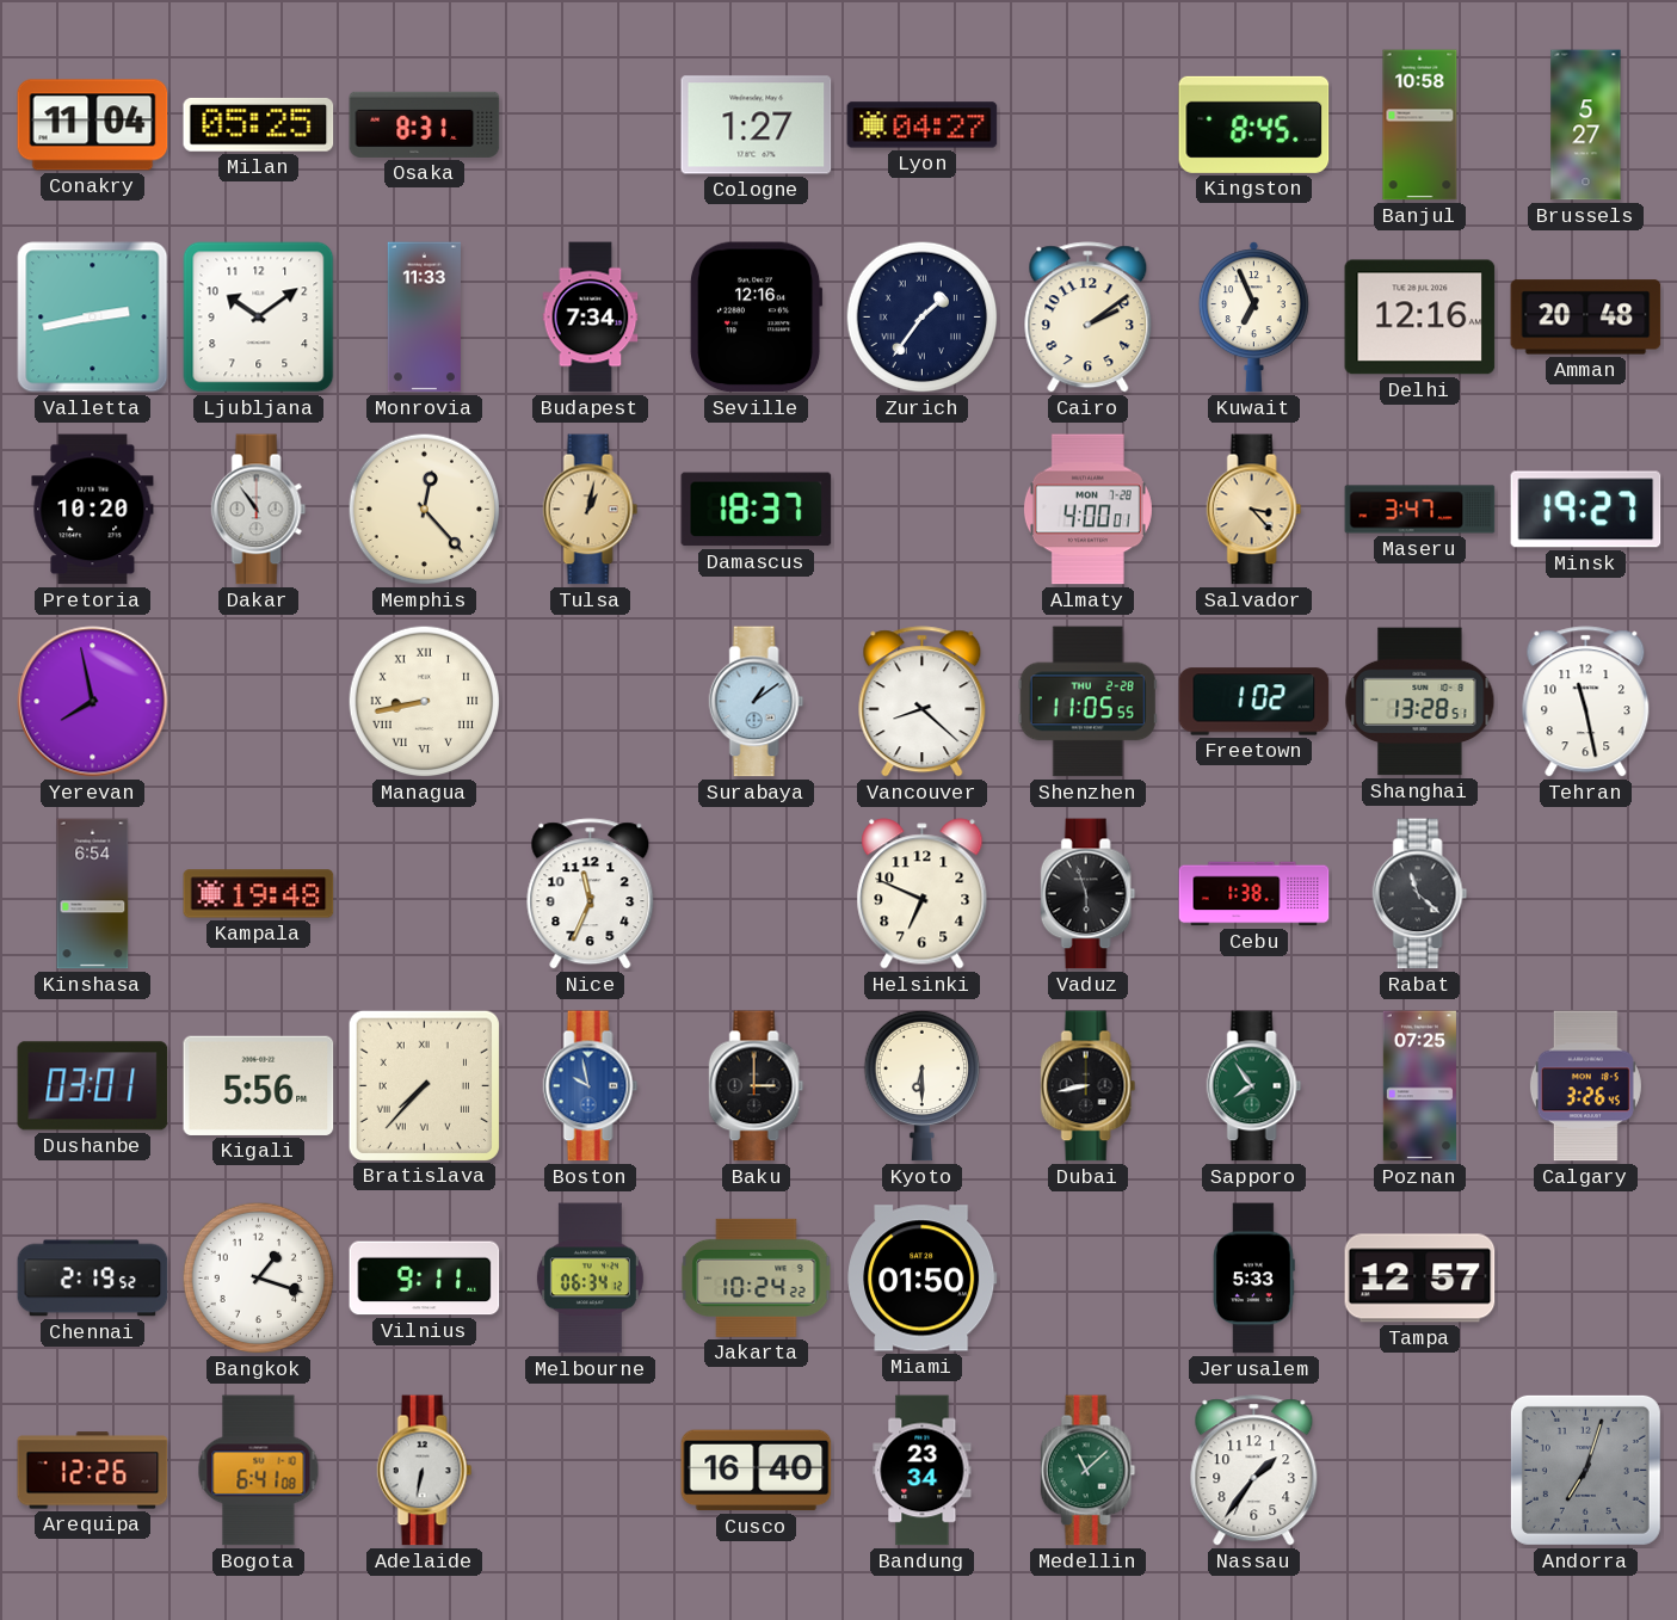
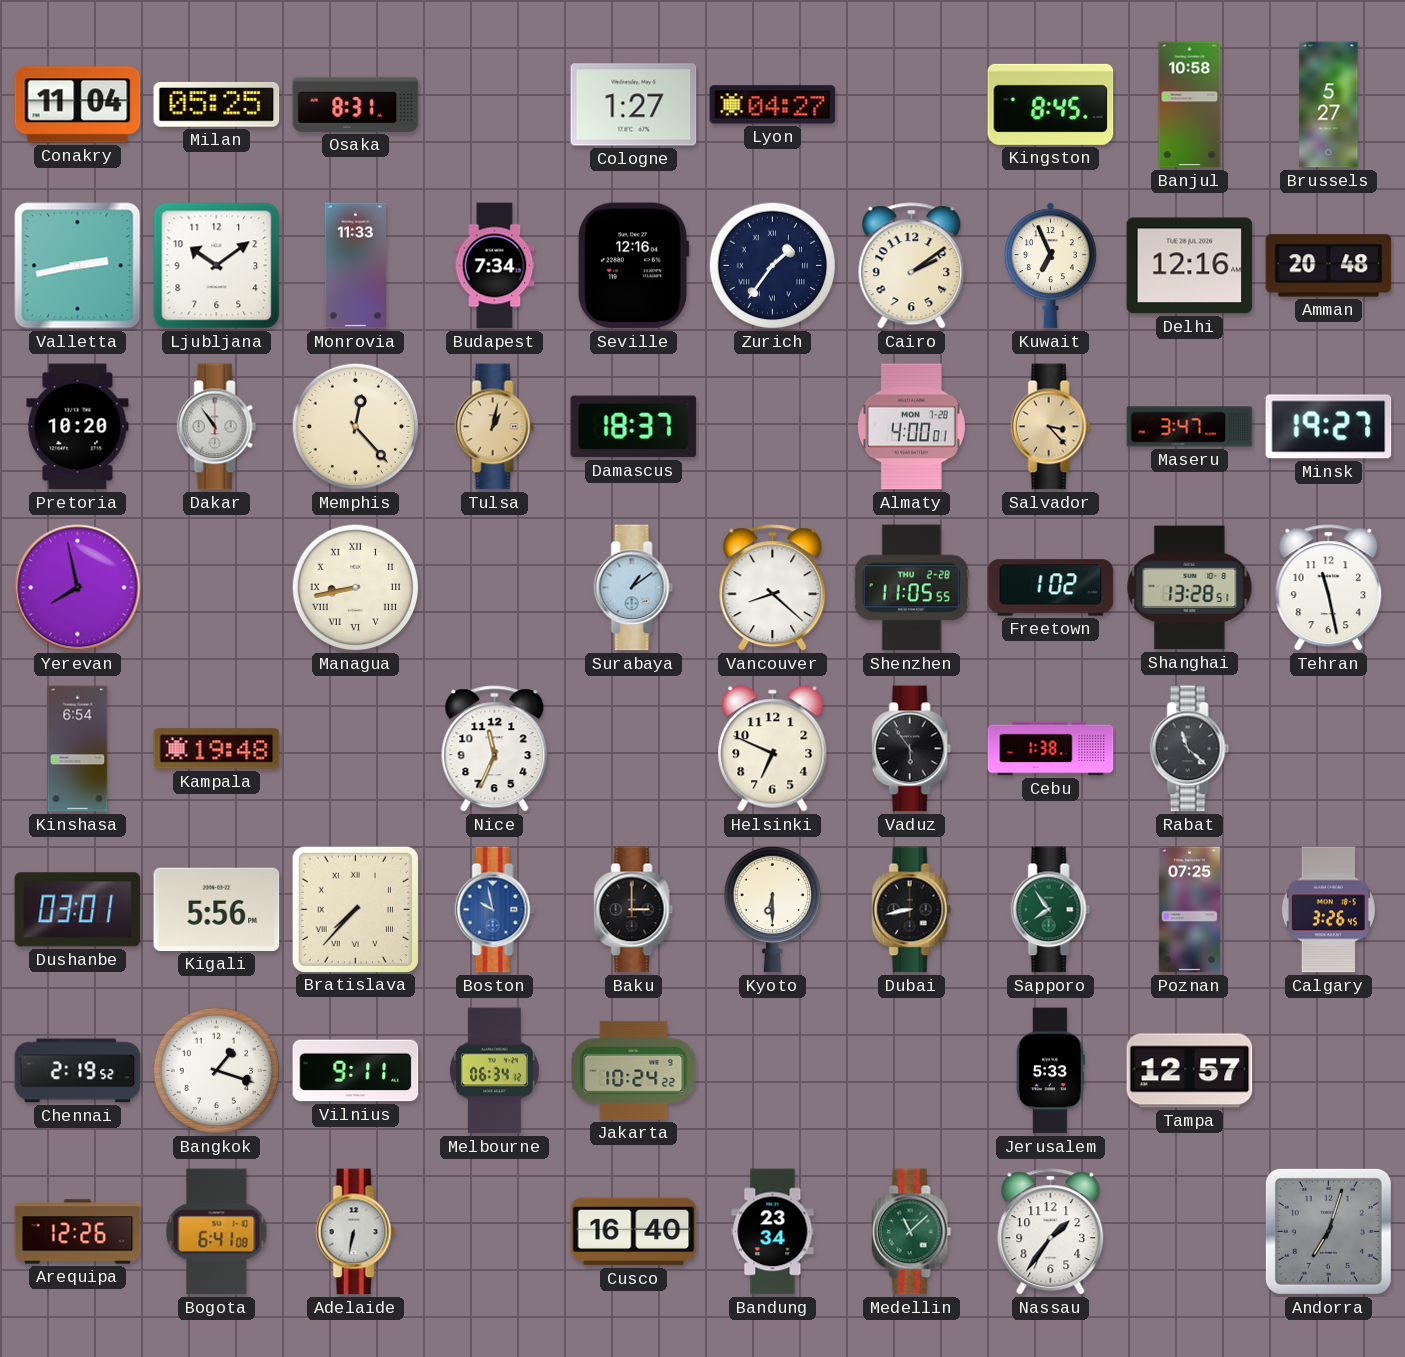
Vaduz: 5:57 -> 5:54 (912, 749)
Miami: 01:50 -> none (923, 1279)
